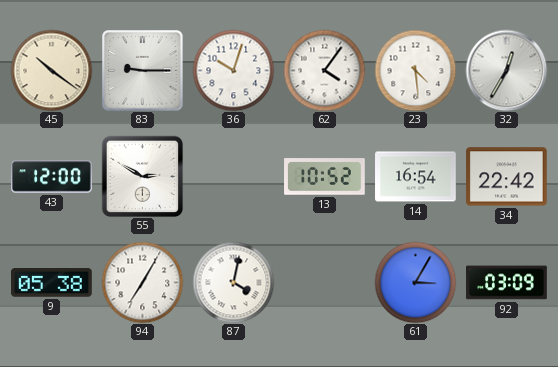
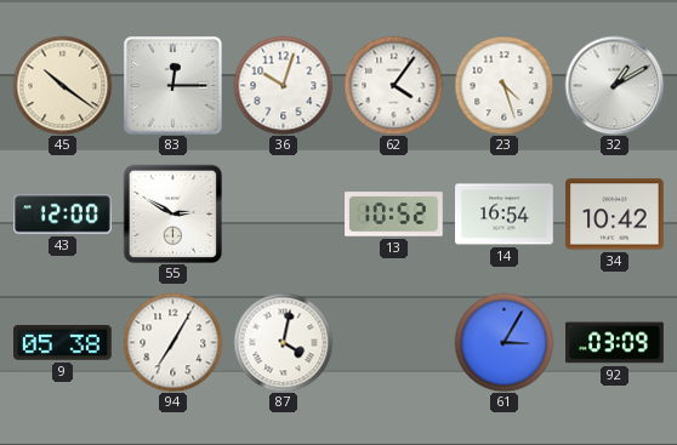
83: 9:15 -> 12:15 (172, 85)
23: 4:29 -> 4:27 (504, 85)
32: 12:35 -> 1:10 (614, 85)
34: 22:42 -> 10:42 (615, 215)
